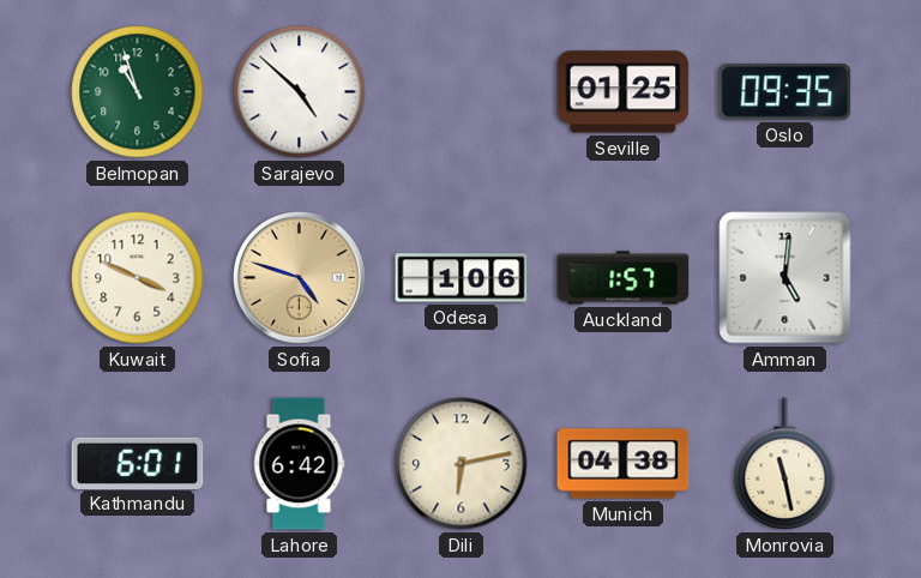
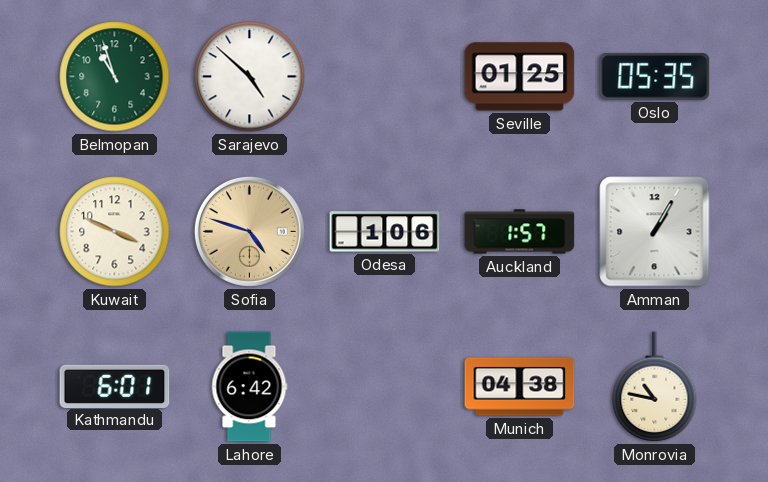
Oslo: 09:35 -> 05:35 (655, 76)
Amman: 5:01 -> 1:05 (655, 232)
Dili: 6:13 -> none (462, 464)
Monrovia: 11:28 -> 10:47 (655, 387)
